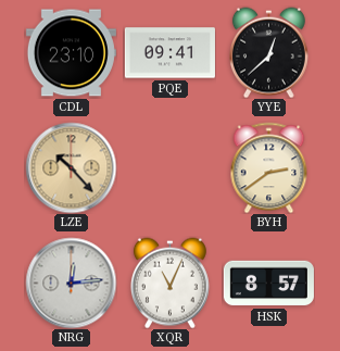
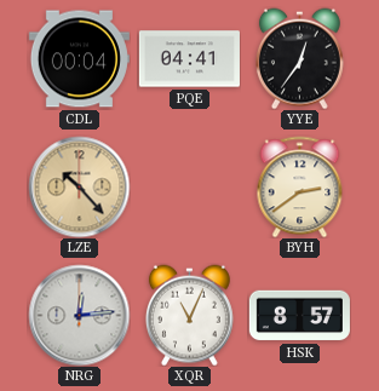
CDL: 23:10 -> 00:04 (79, 59)
PQE: 09:41 -> 04:41 (189, 59)
YYE: 12:38 -> 12:36 (299, 58)
